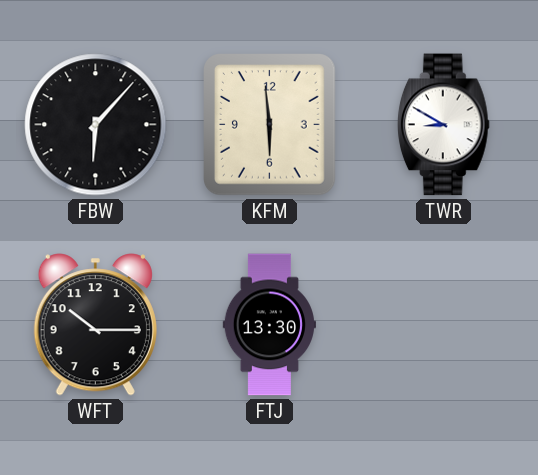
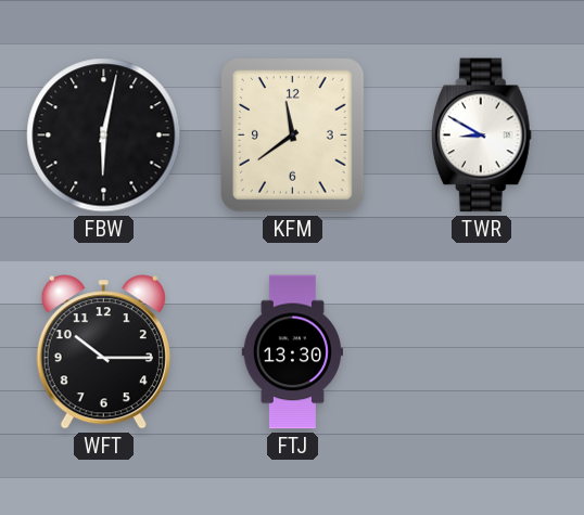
FBW: 6:07 -> 6:02 (104, 136)
KFM: 5:59 -> 11:39 (293, 136)
